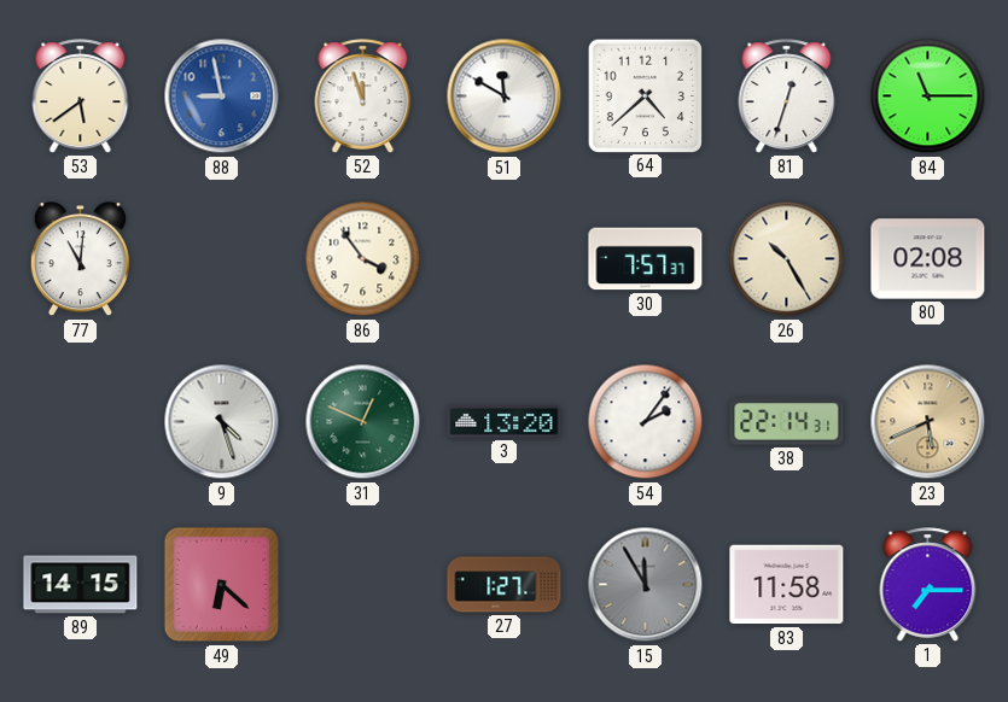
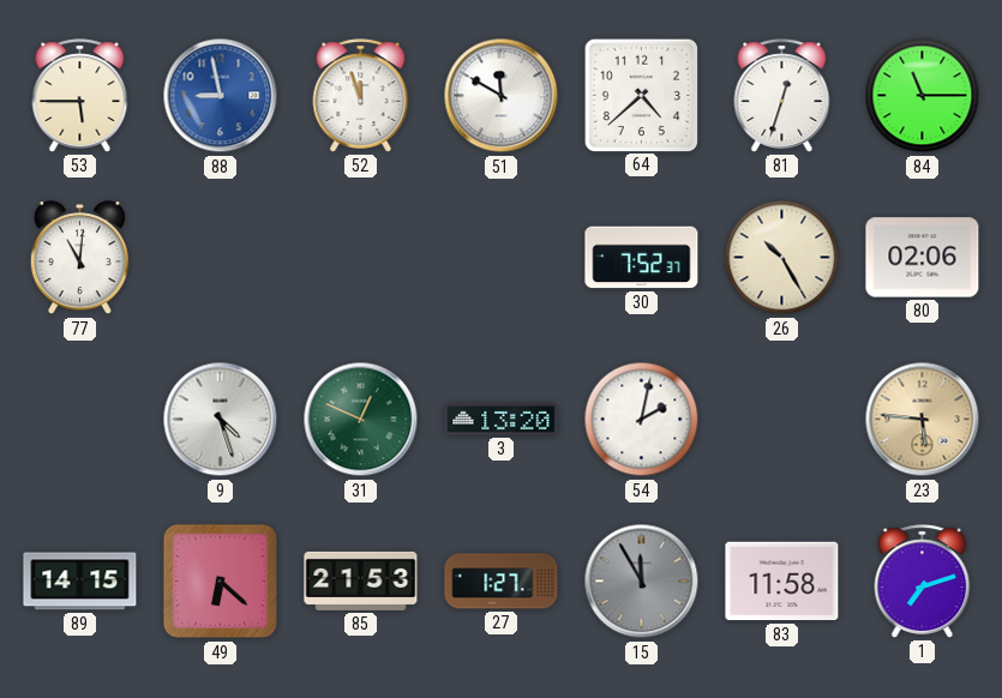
53: 5:39 -> 5:45 (80, 96)
86: 3:54 -> none (363, 259)
30: 7:57 -> 7:52 (642, 258)
80: 02:08 -> 02:06 (923, 258)
54: 2:06 -> 2:02 (642, 420)
38: 22:14 -> none (787, 422)
23: 5:41 -> 5:46 (923, 420)
85: none -> 21:53 (361, 580)
1: 7:15 -> 7:12 (923, 582)
